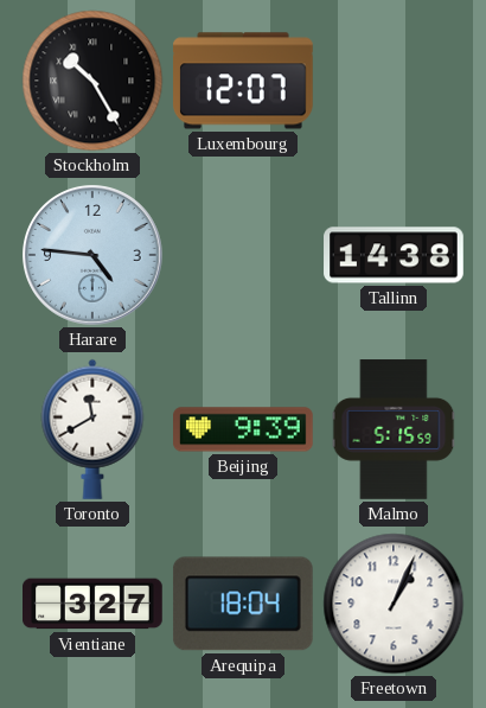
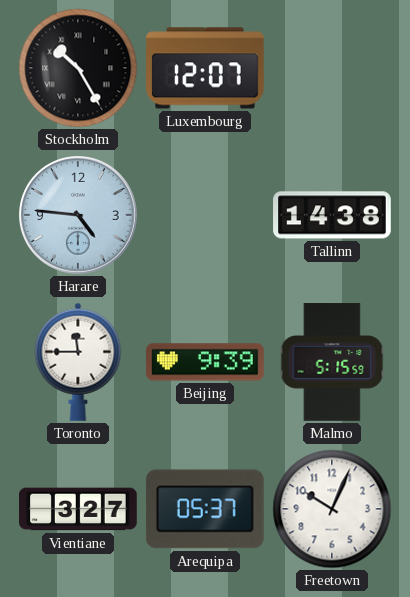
Toronto: 11:40 -> 11:45 (78, 362)
Arequipa: 18:04 -> 05:37 (205, 509)
Freetown: 1:04 -> 10:04 (332, 509)
